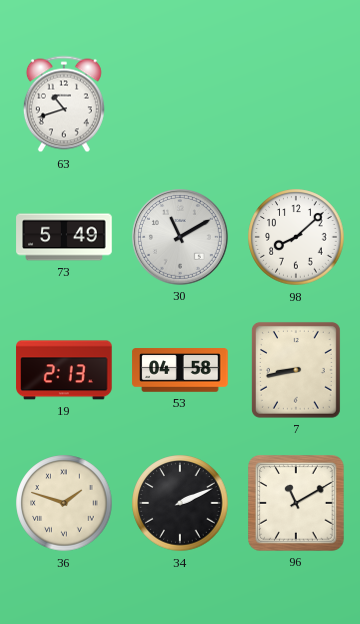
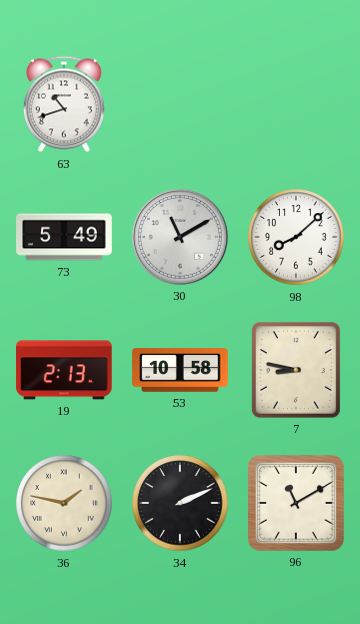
53: 04:58 -> 10:58 (180, 370)
7: 8:43 -> 8:47 (296, 370)
36: 1:48 -> 1:47 (64, 503)
